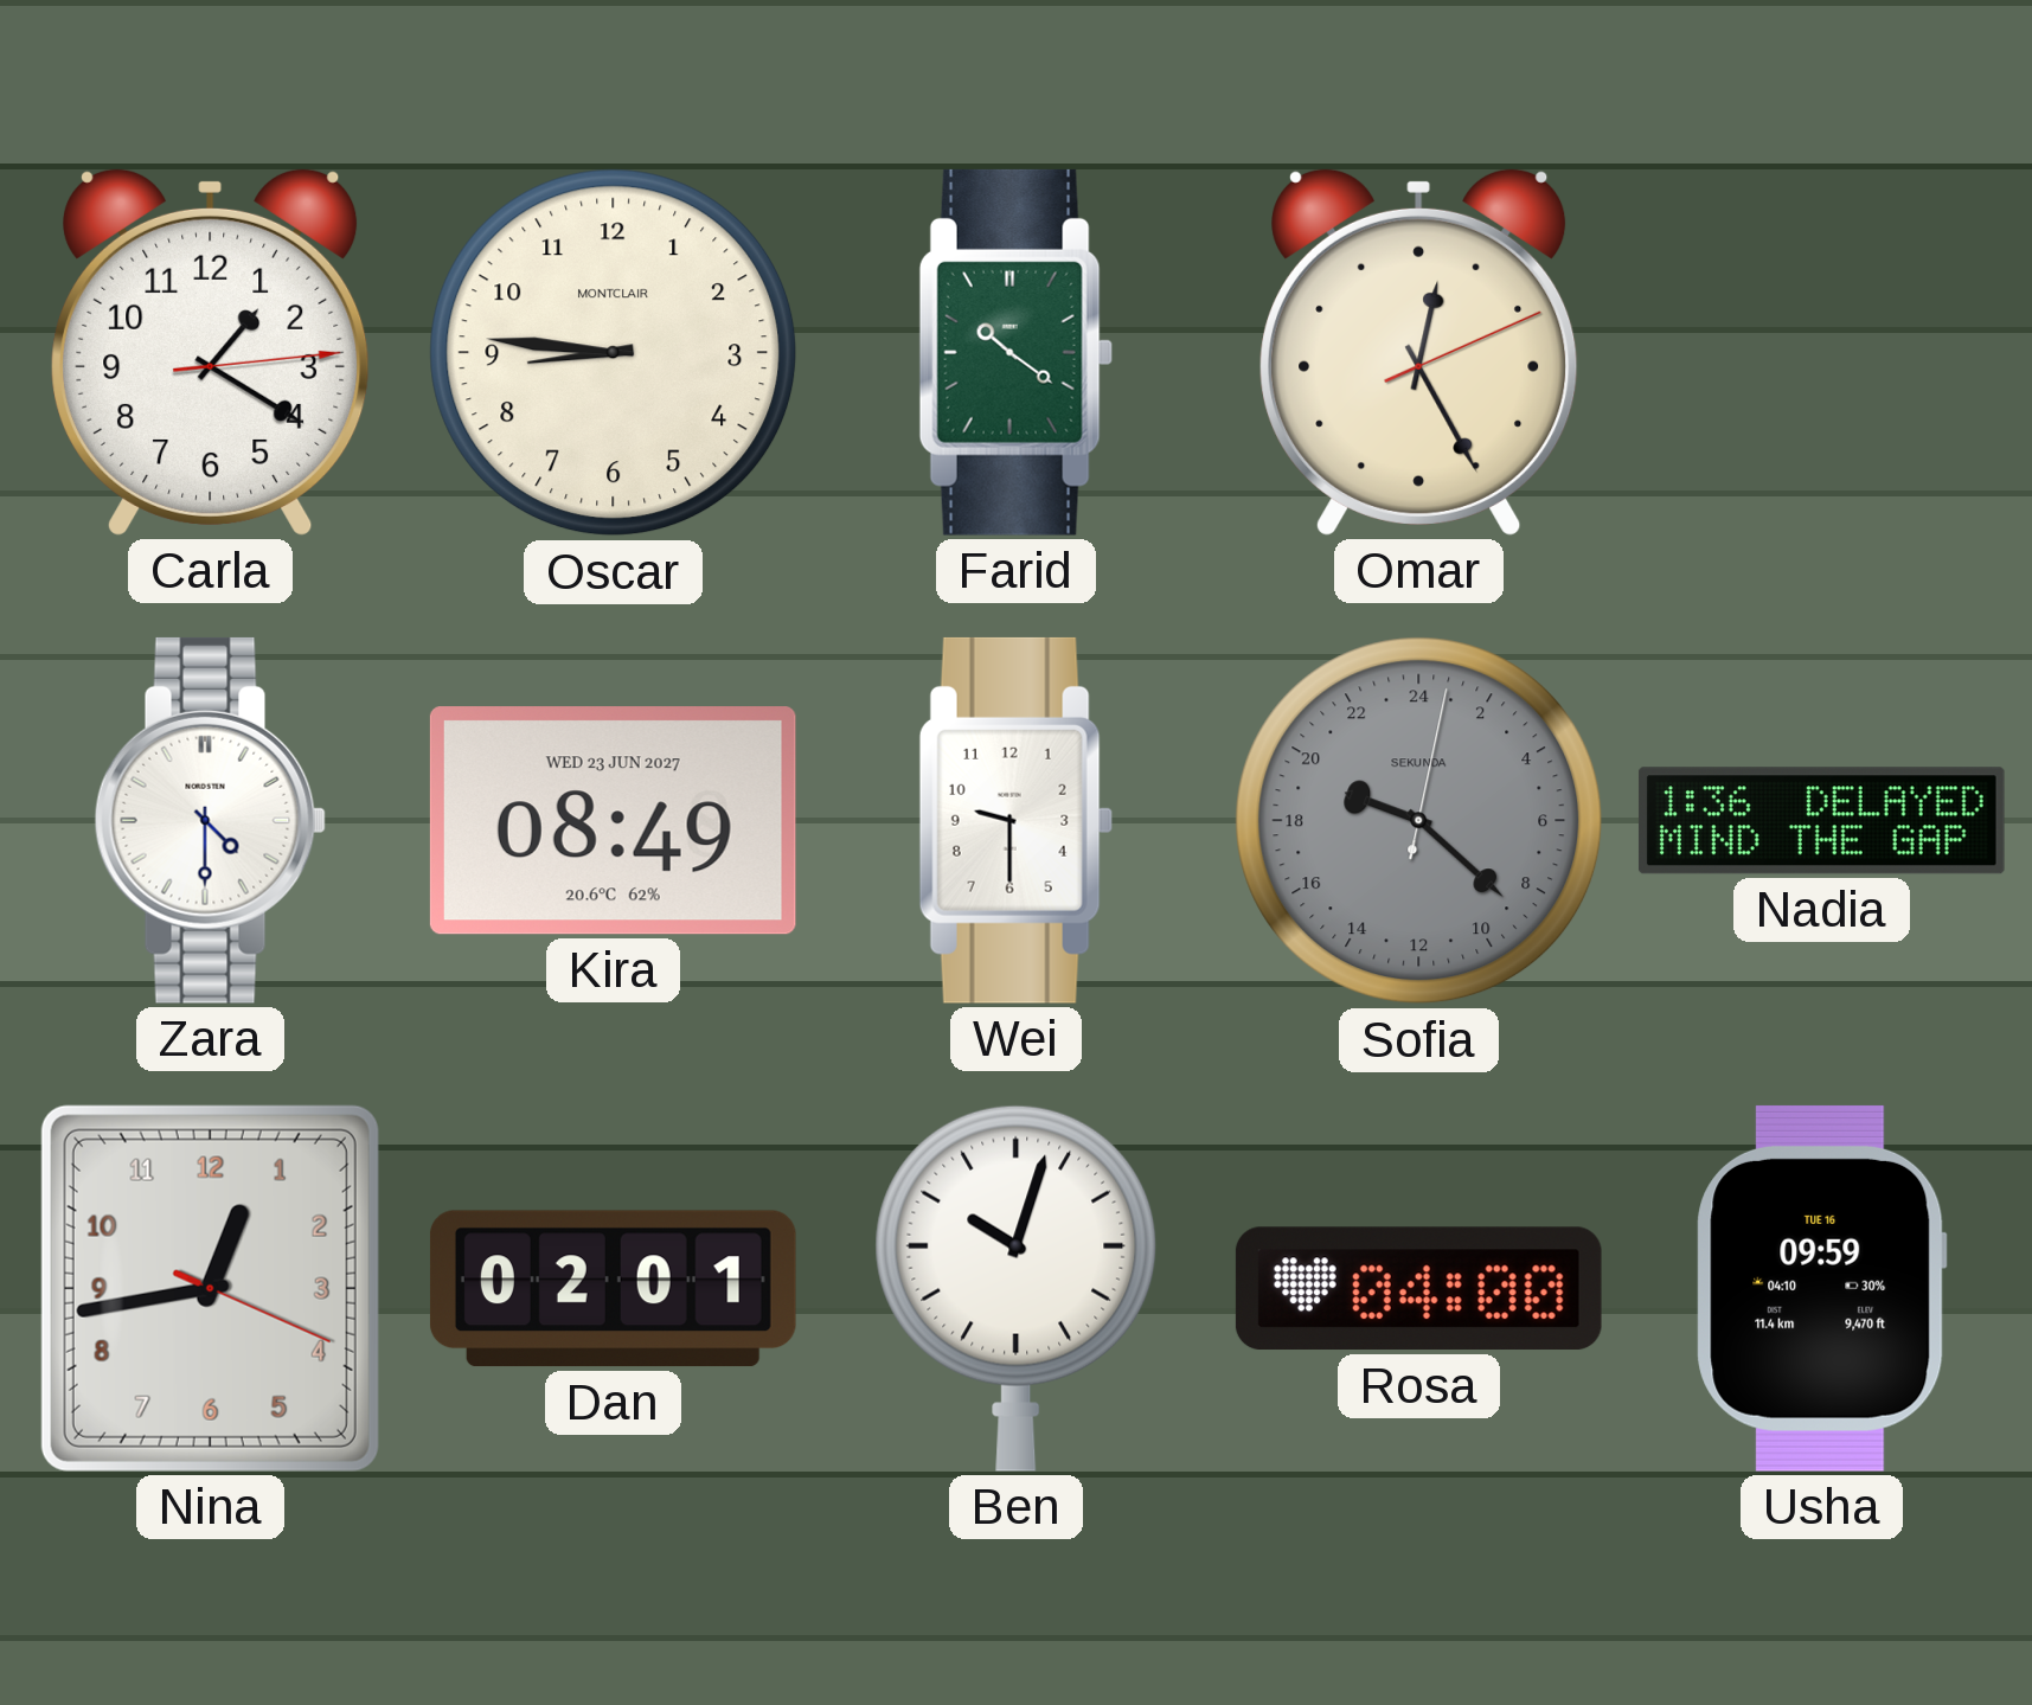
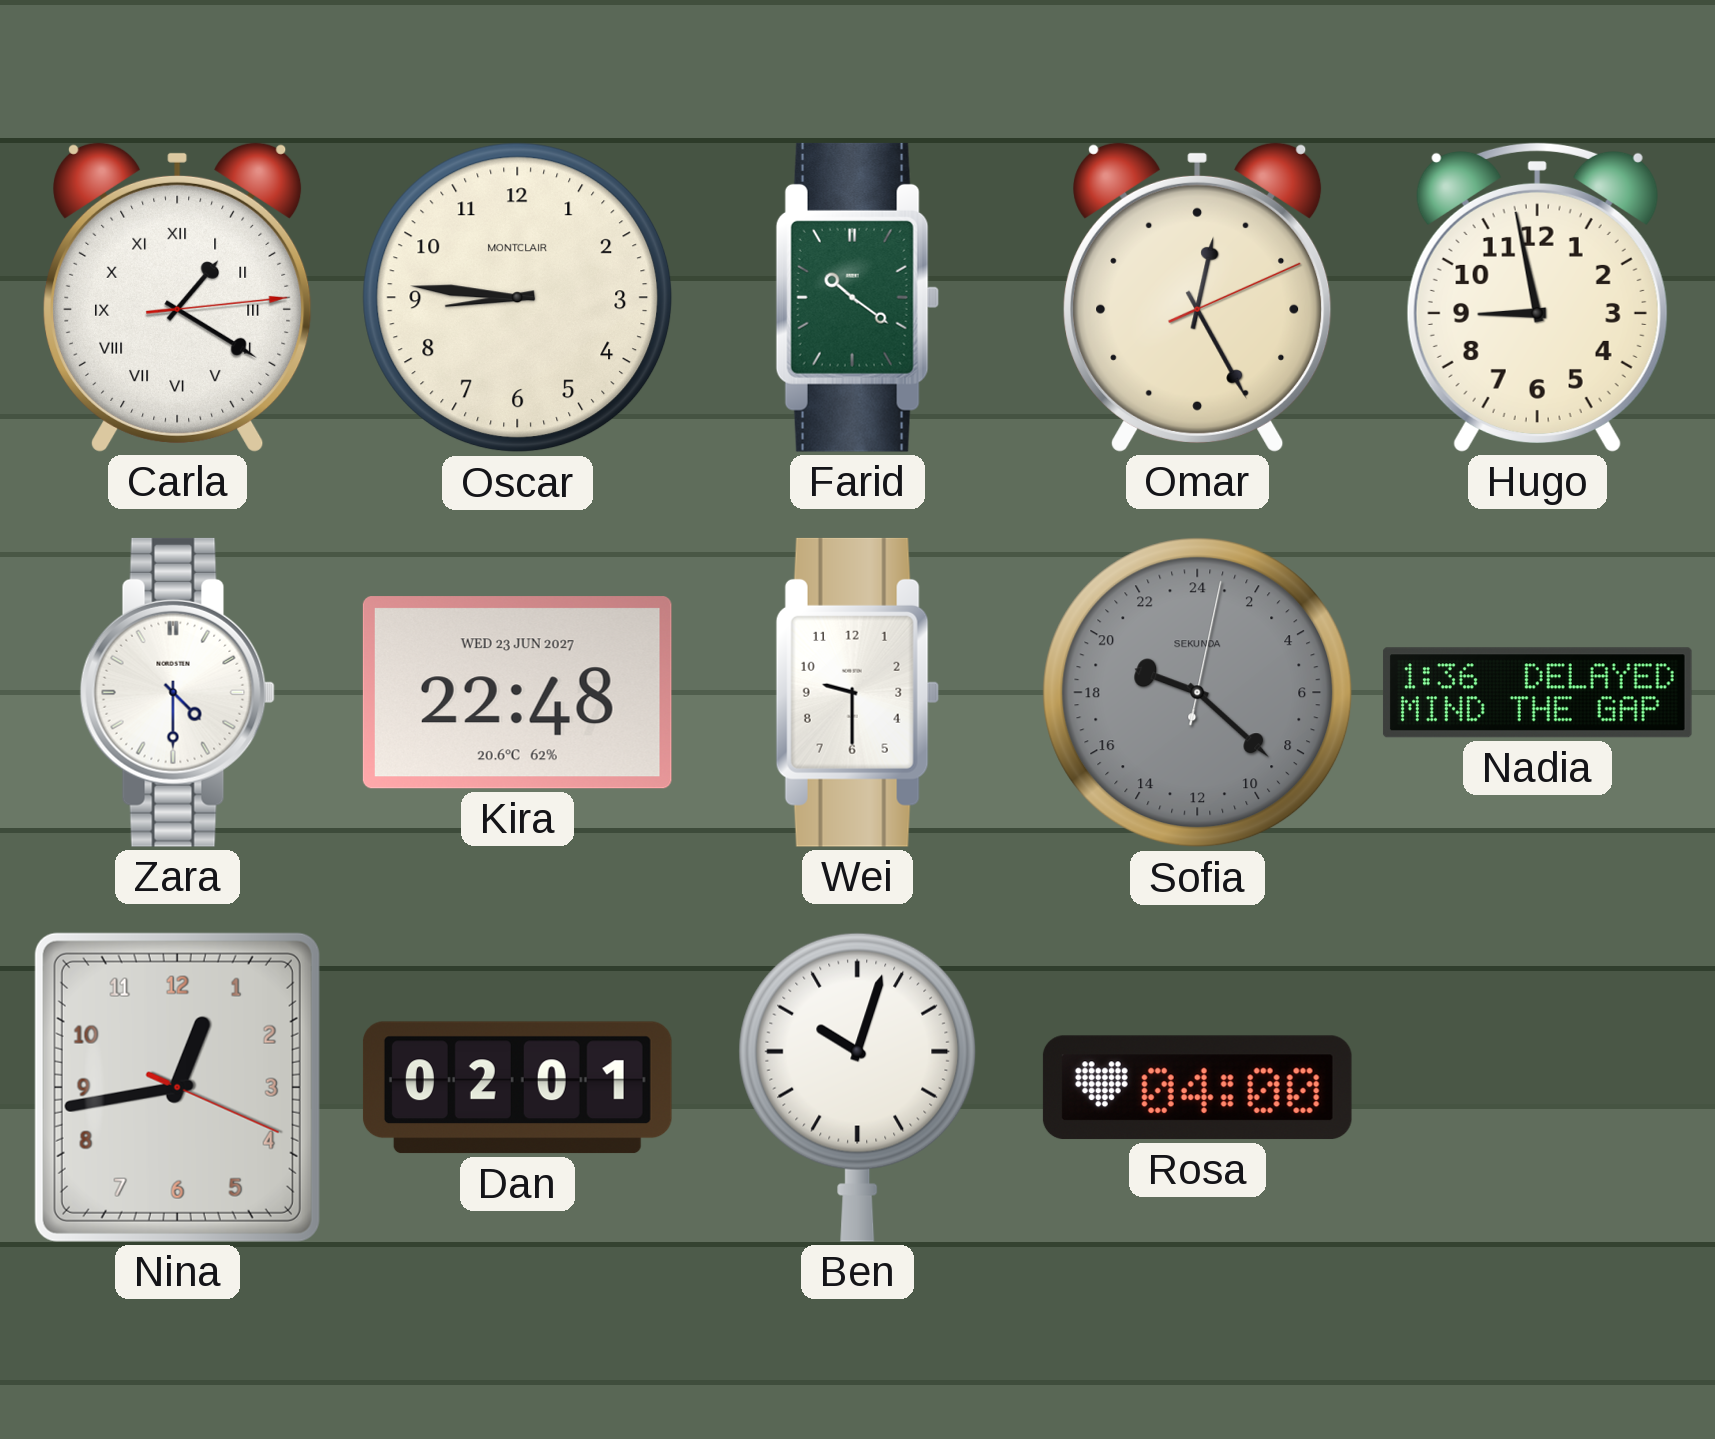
Carla numerals: Arabic -> Roman (178, 297)
Hugo: none -> 8:58 (1537, 297)
Kira: 08:49 -> 22:48 (517, 693)
Usha: 09:59 -> none (1821, 1288)
